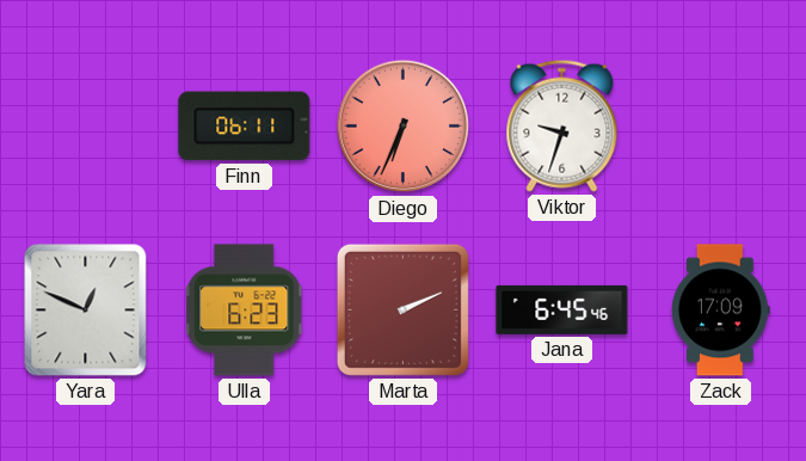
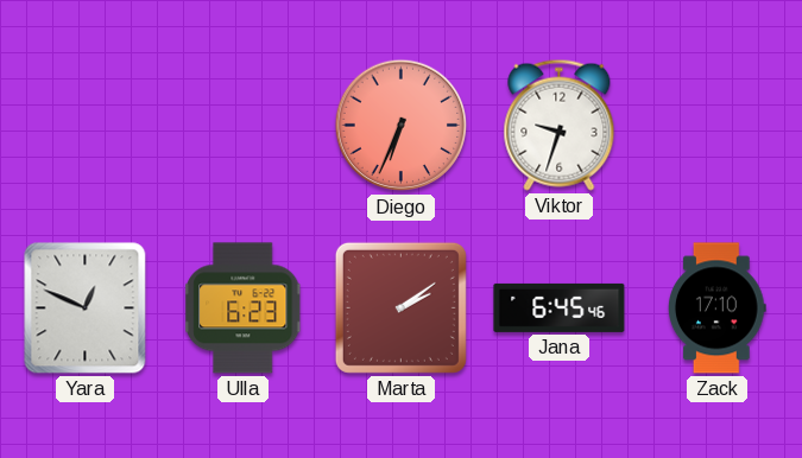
Finn: 06:11 -> none (245, 127)
Marta: 2:11 -> 2:09 (400, 307)
Zack: 17:09 -> 17:10 (718, 308)
